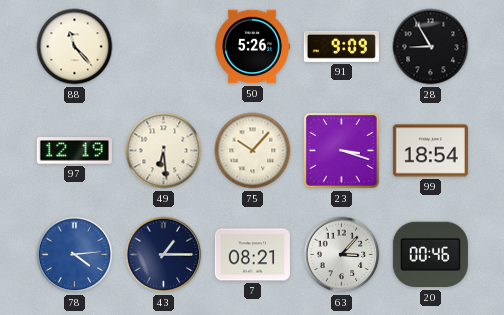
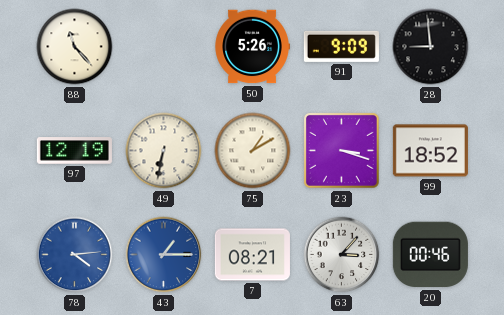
28: 8:55 -> 8:59 (431, 47)
49: 6:29 -> 6:32 (164, 151)
75: 10:07 -> 1:10 (253, 151)
99: 18:54 -> 18:52 (430, 151)
43 dial: navy -> blue (164, 255)
